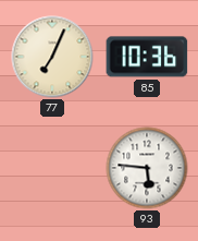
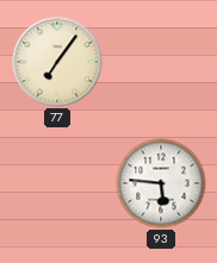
77: 7:04 -> 7:06 (57, 62)
85: 10:36 -> none (147, 57)
